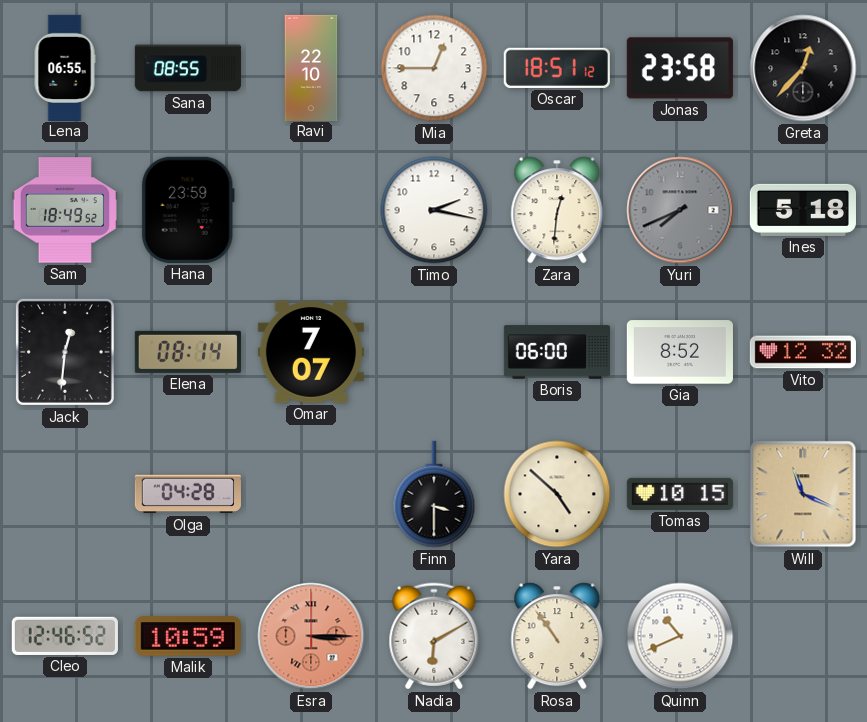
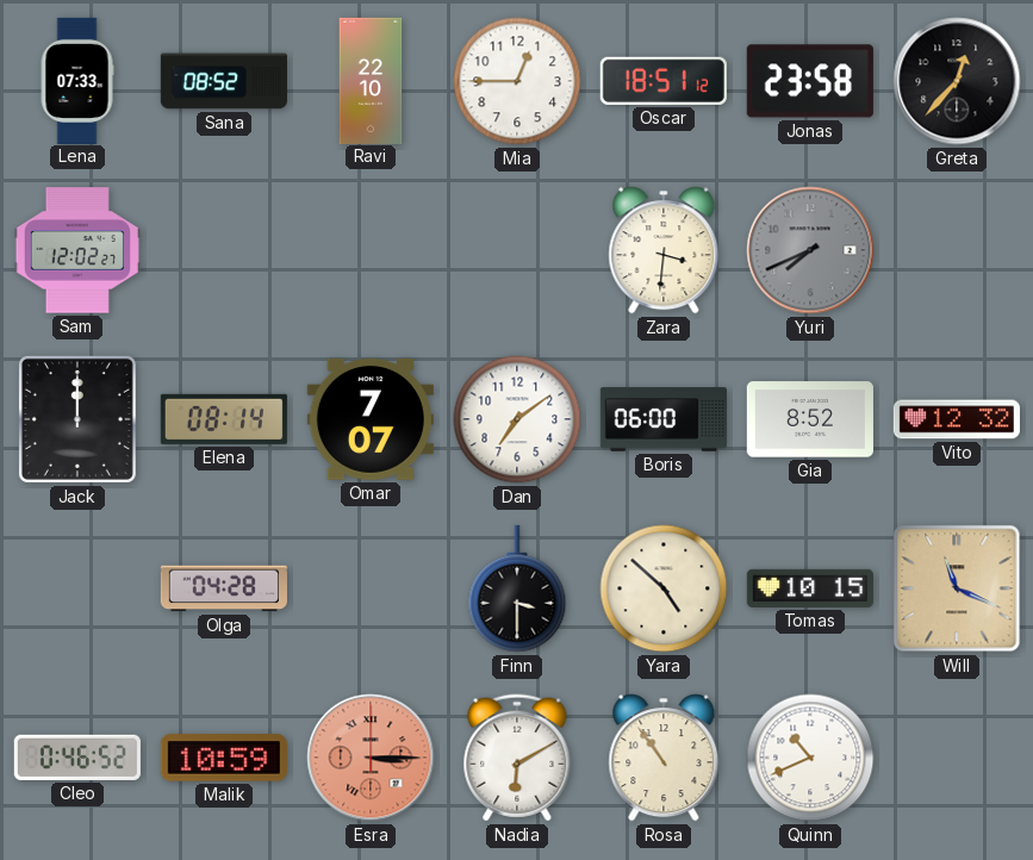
Lena: 06:55 -> 07:33 (77, 80)
Sana: 08:55 -> 08:52 (224, 81)
Sam: 18:49 -> 12:02 (77, 250)
Hana: 23:59 -> none (188, 210)
Timo: 2:17 -> none (434, 210)
Zara: 12:31 -> 3:31 (664, 250)
Ines: 5:18 -> none (803, 210)
Jack: 12:31 -> 12:00 (77, 419)
Dan: none -> 7:09 (517, 419)
Cleo: 12:46 -> 0:46 (77, 758)
